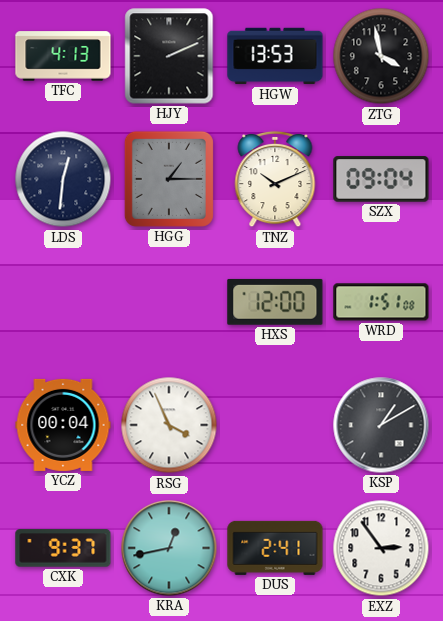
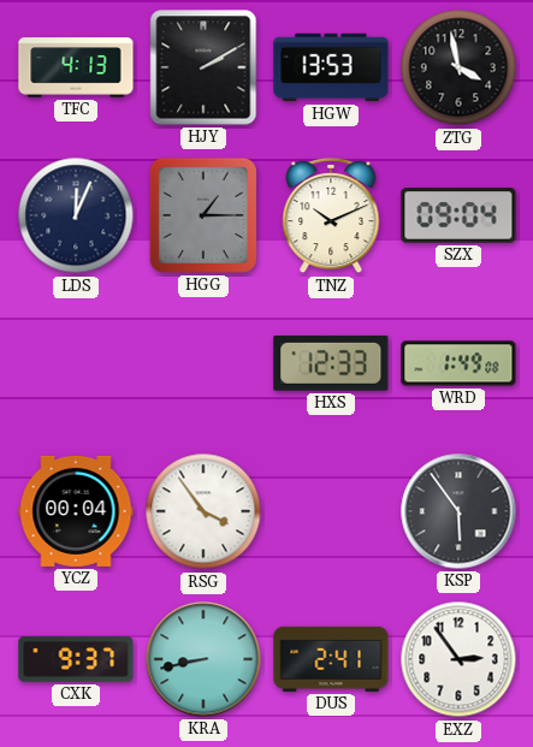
HJY: 2:11 -> 2:10 (203, 67)
LDS: 12:31 -> 12:04 (76, 215)
HXS: 12:00 -> 12:33 (331, 363)
WRD: 1:51 -> 1:49 (458, 363)
RSG: 3:56 -> 3:54 (203, 511)
KSP: 1:10 -> 5:54 (458, 511)
KRA: 12:43 -> 8:43 (203, 659)
